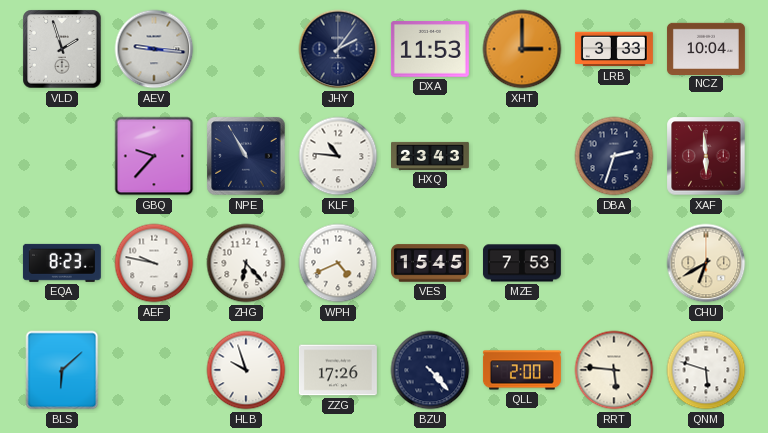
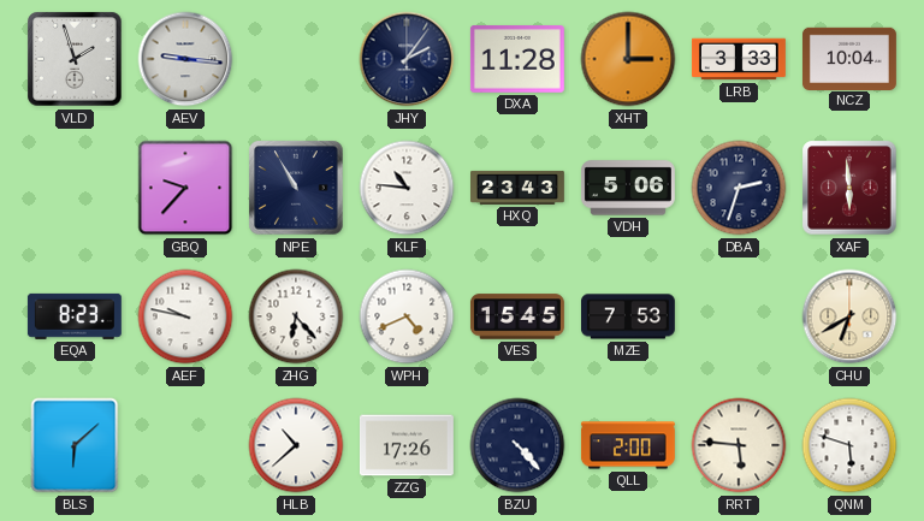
DXA: 11:53 -> 11:28 (517, 59)
VDH: none -> 5:06 (628, 188)
HLB: 9:57 -> 10:38 (296, 445)
